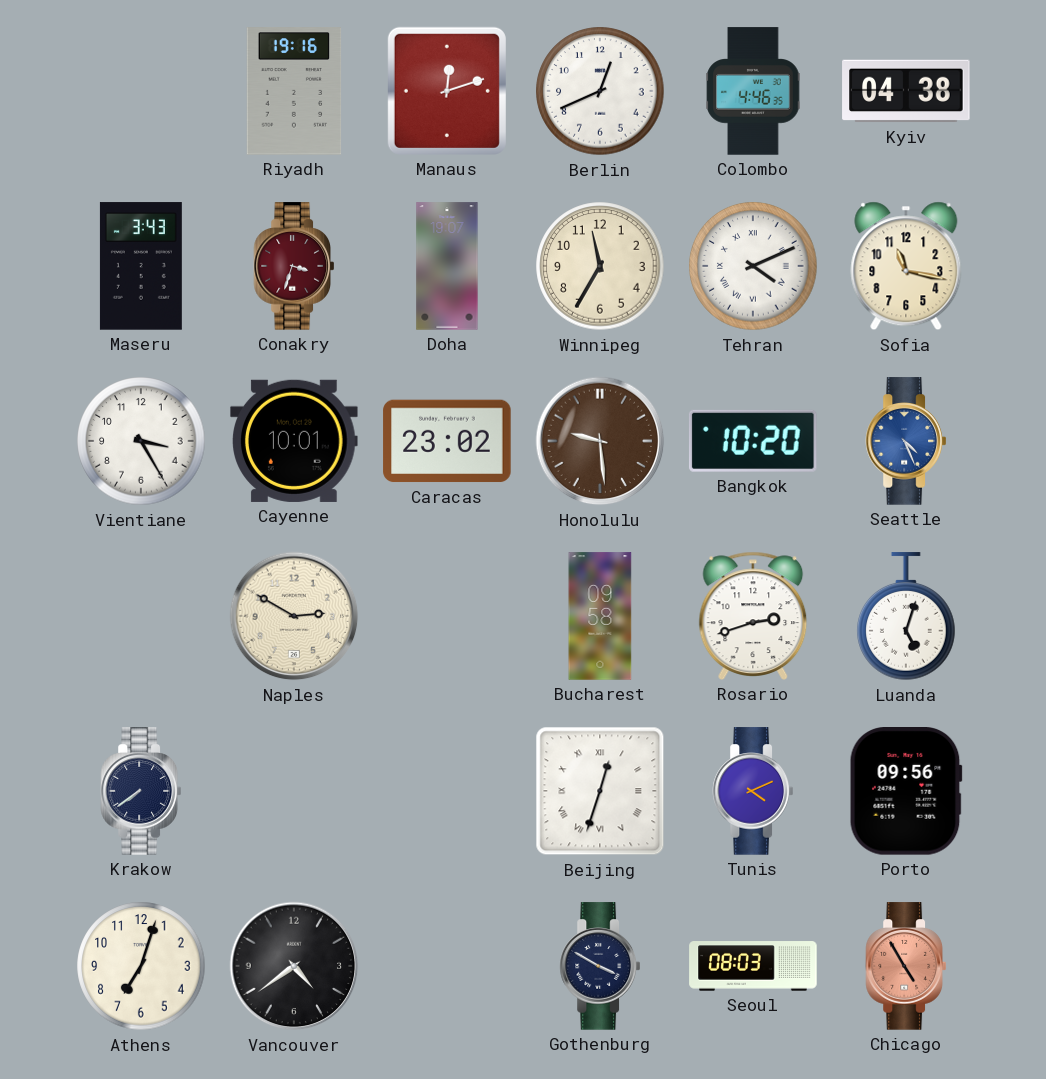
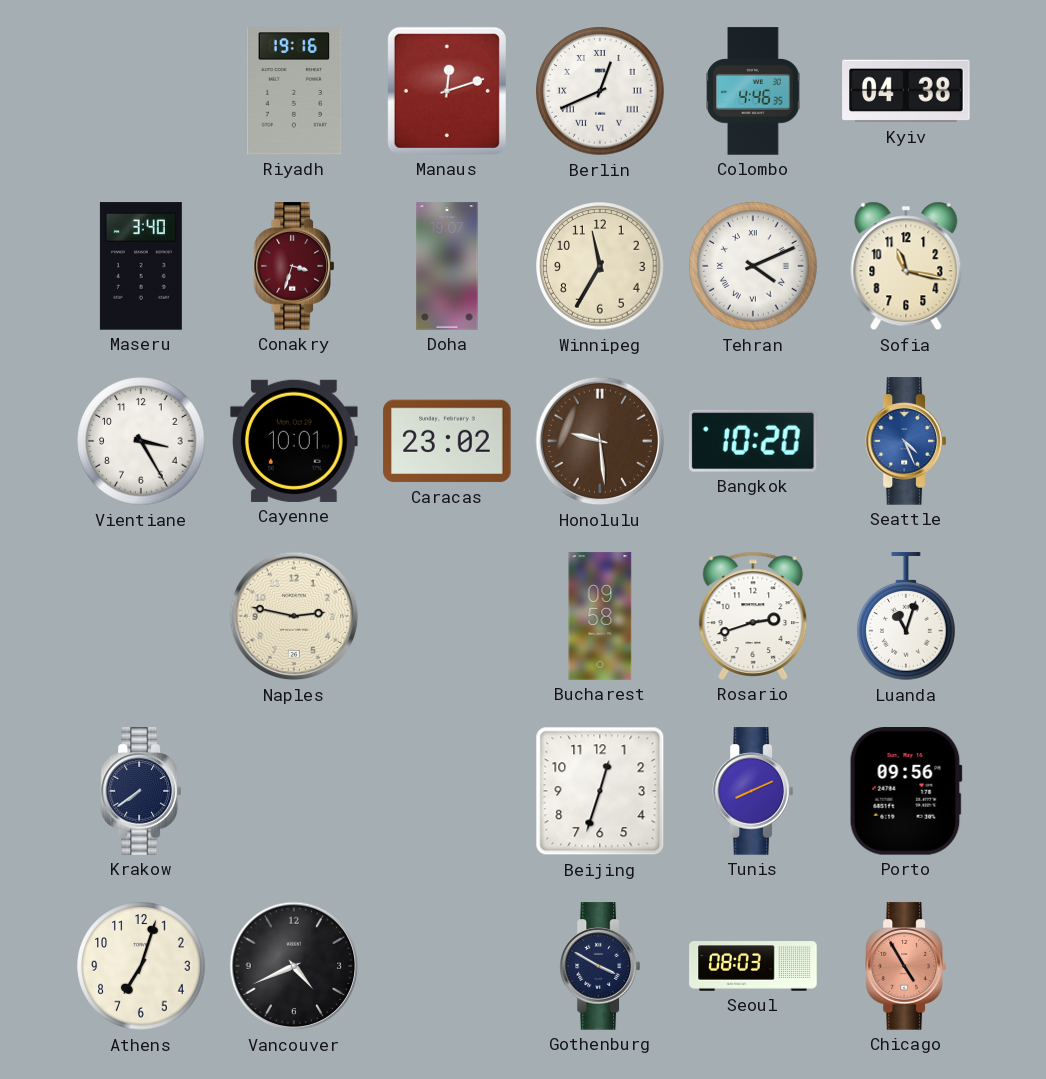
Berlin numerals: Arabic -> Roman (600, 91)
Maseru: 3:43 -> 3:40 (141, 266)
Naples: 2:50 -> 2:47 (294, 616)
Luanda: 5:03 -> 11:03 (906, 617)
Beijing numerals: Roman -> Arabic (600, 791)
Tunis: 4:11 -> 8:11 (752, 791)
Vancouver: 4:39 -> 4:41 (294, 966)
